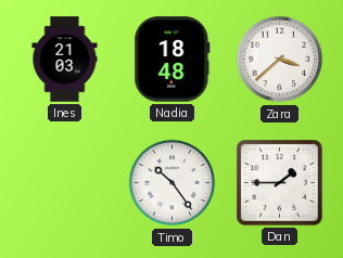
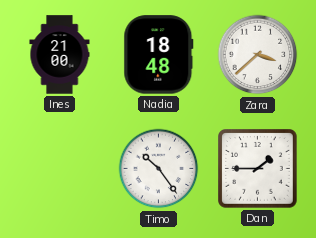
Ines: 21:03 -> 21:00 (60, 55)
